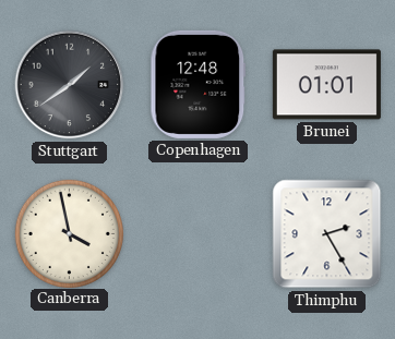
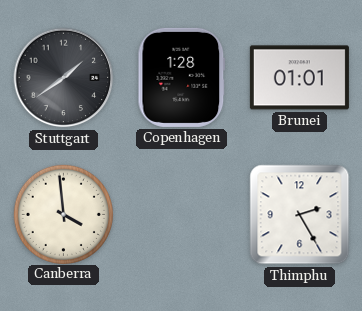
Copenhagen: 12:48 -> 1:28 (182, 77)
Canberra: 3:58 -> 3:59 (63, 214)
